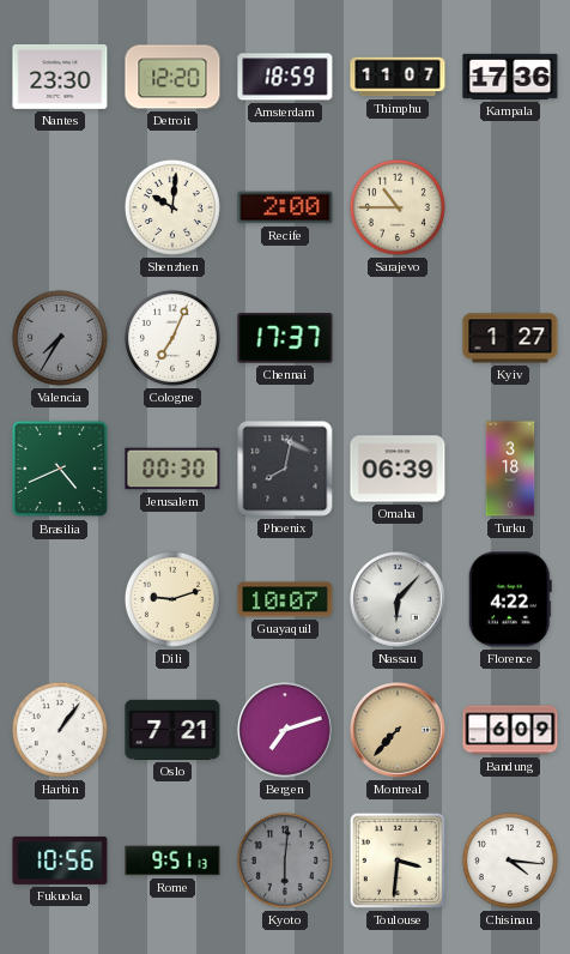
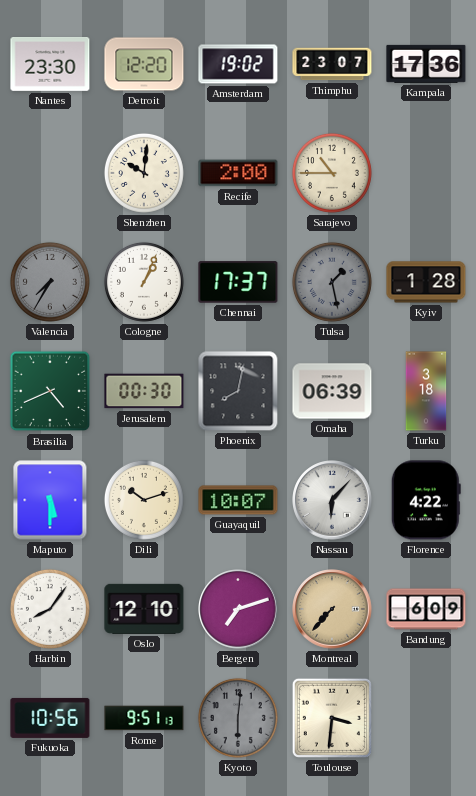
Amsterdam: 18:59 -> 19:02 (238, 64)
Thimphu: 11:07 -> 23:07 (332, 64)
Cologne: 7:04 -> 1:04 (144, 282)
Tulsa: none -> 1:28 (332, 282)
Kyiv: 1:27 -> 1:28 (426, 282)
Maputo: none -> 5:30 (50, 500)
Dili: 9:12 -> 10:12 (144, 500)
Harbin: 1:06 -> 8:06 (50, 609)
Oslo: 7:21 -> 12:10 (144, 609)
Chisinau: 4:16 -> none (510, 861)
